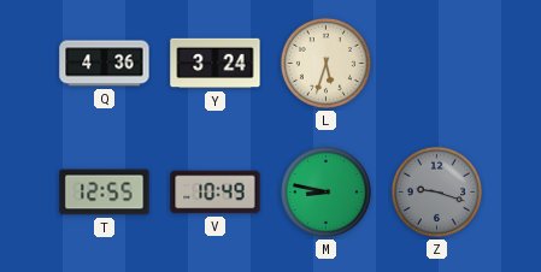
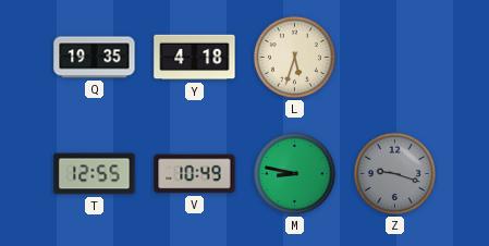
Q: 4:36 -> 19:35 (95, 58)
Y: 3:24 -> 4:18 (195, 58)
